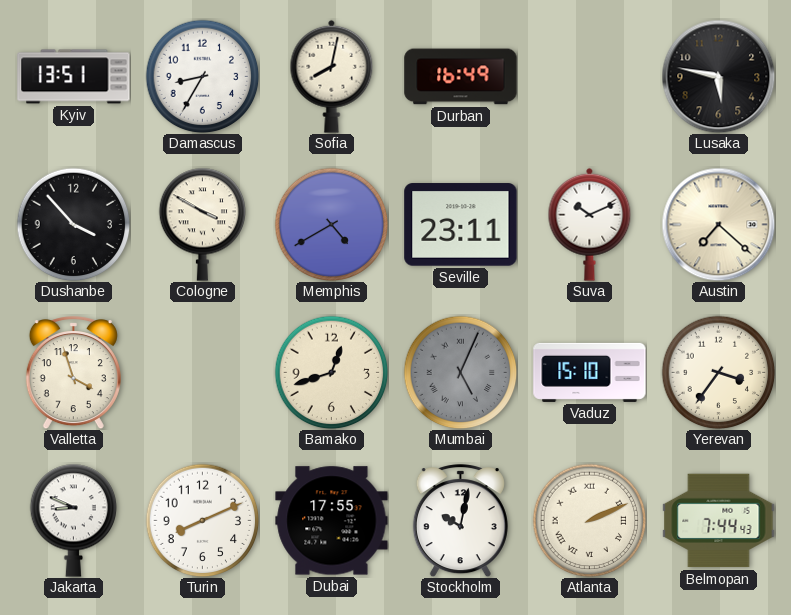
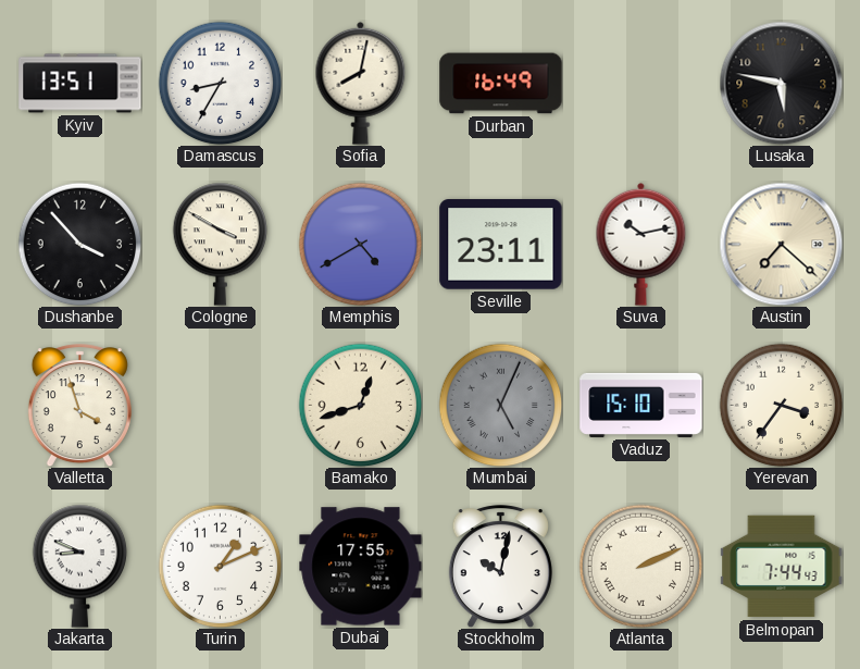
Suva: 10:11 -> 10:13 (641, 244)
Turin: 8:11 -> 1:11 (220, 566)
